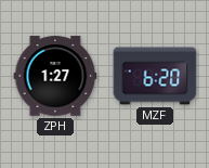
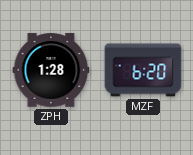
ZPH: 1:27 -> 1:28 (51, 70)
